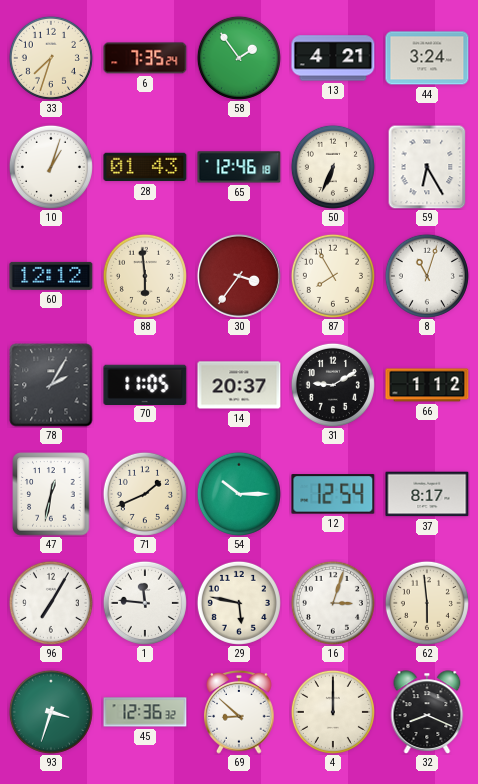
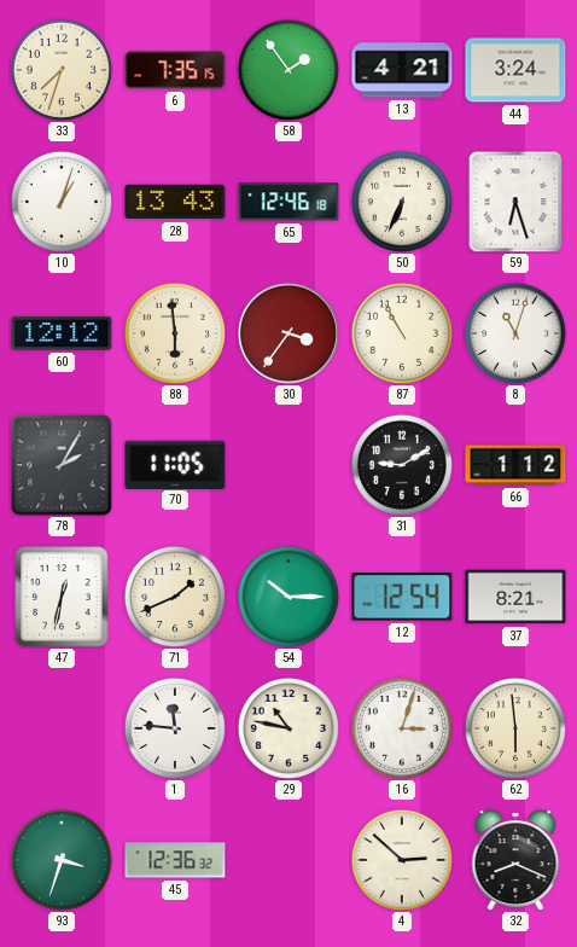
6: 7:35:24 -> 7:35:15 (175, 70)
28: 01:43 -> 13:43 (175, 202)
59: 6:25 -> 6:27 (515, 202)
87: 7:55 -> 10:55 (402, 333)
14: 20:37 -> none (239, 385)
37: 8:17 -> 8:21 (515, 597)
96: 7:05 -> none (51, 603)
29: 5:47 -> 10:47 (288, 728)
69: 8:52 -> none (239, 713)
4: 12:00 -> 2:52 (402, 860)
